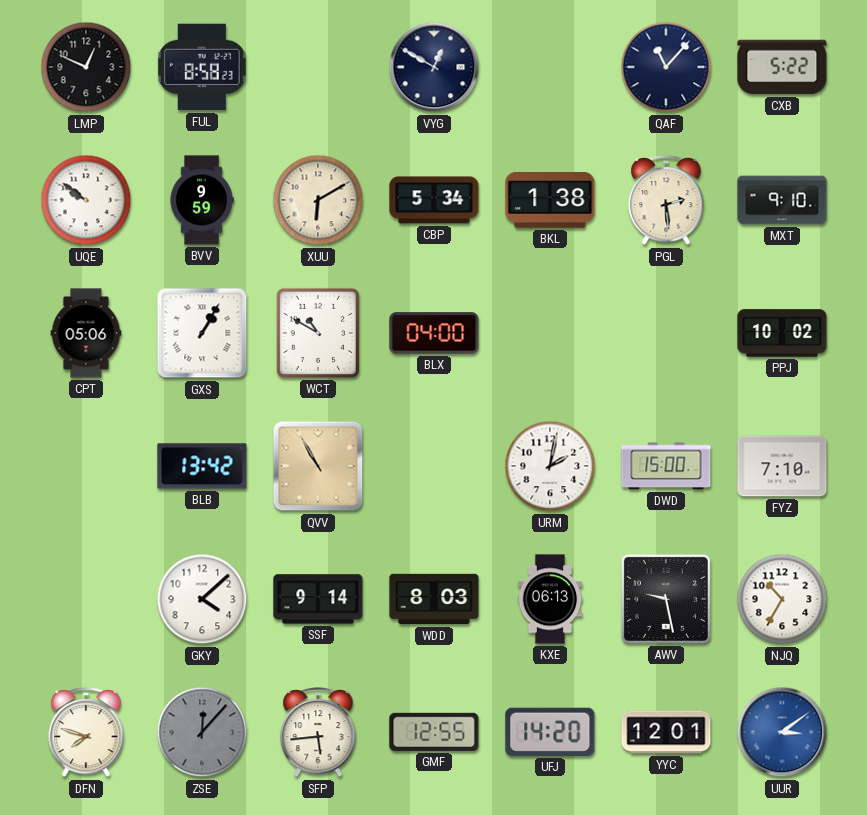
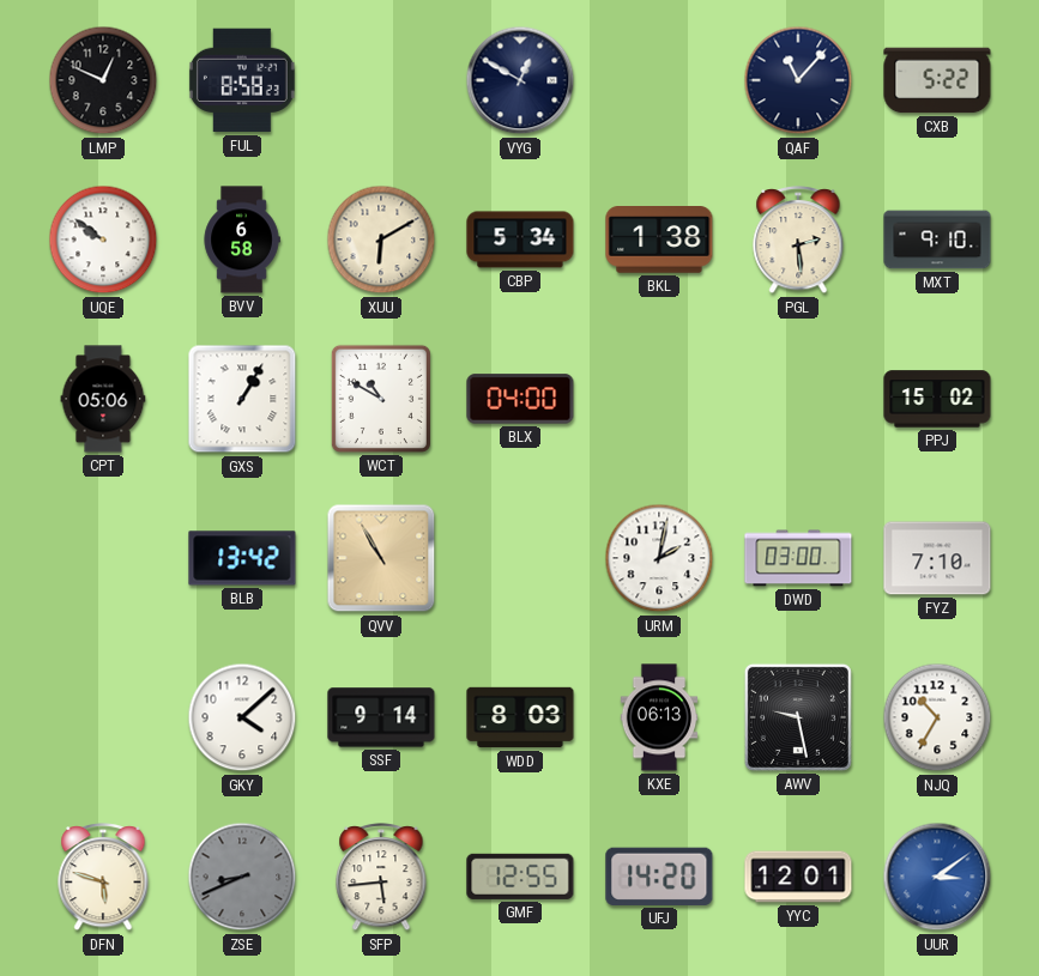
BVV: 9:59 -> 6:58 (242, 240)
PPJ: 10:02 -> 15:02 (937, 399)
DWD: 15:00 -> 03:00 (798, 558)
DFN: 7:48 -> 5:48 (103, 878)
ZSE: 12:07 -> 8:41 (242, 877)
